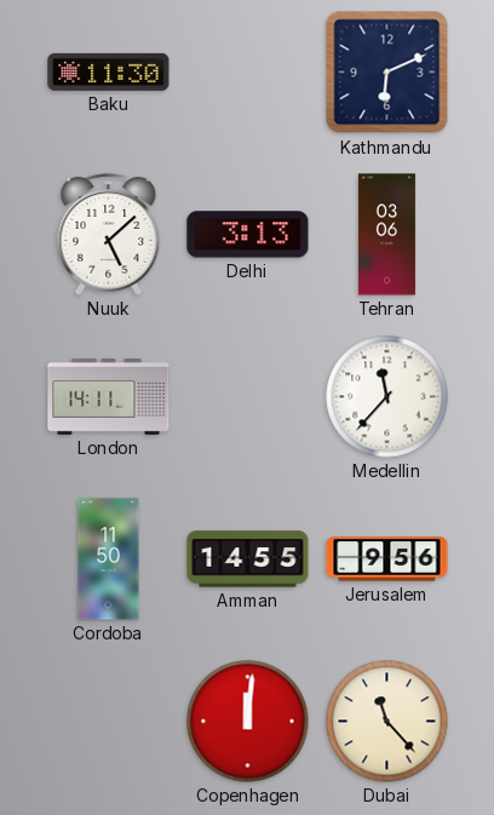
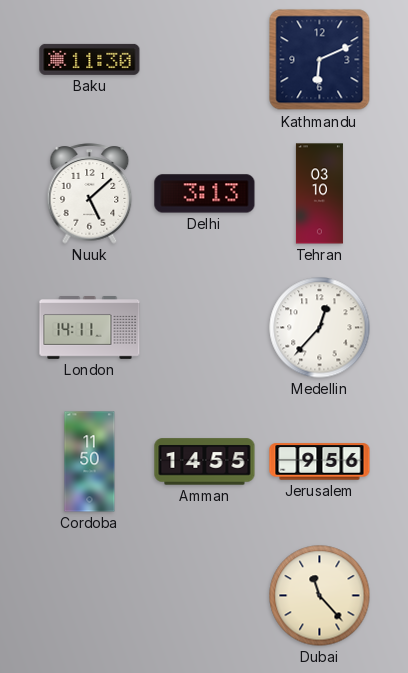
Tehran: 03:06 -> 03:10 (319, 194)
Medellin: 11:37 -> 12:37 (320, 328)
Copenhagen: 12:01 -> none (248, 722)
